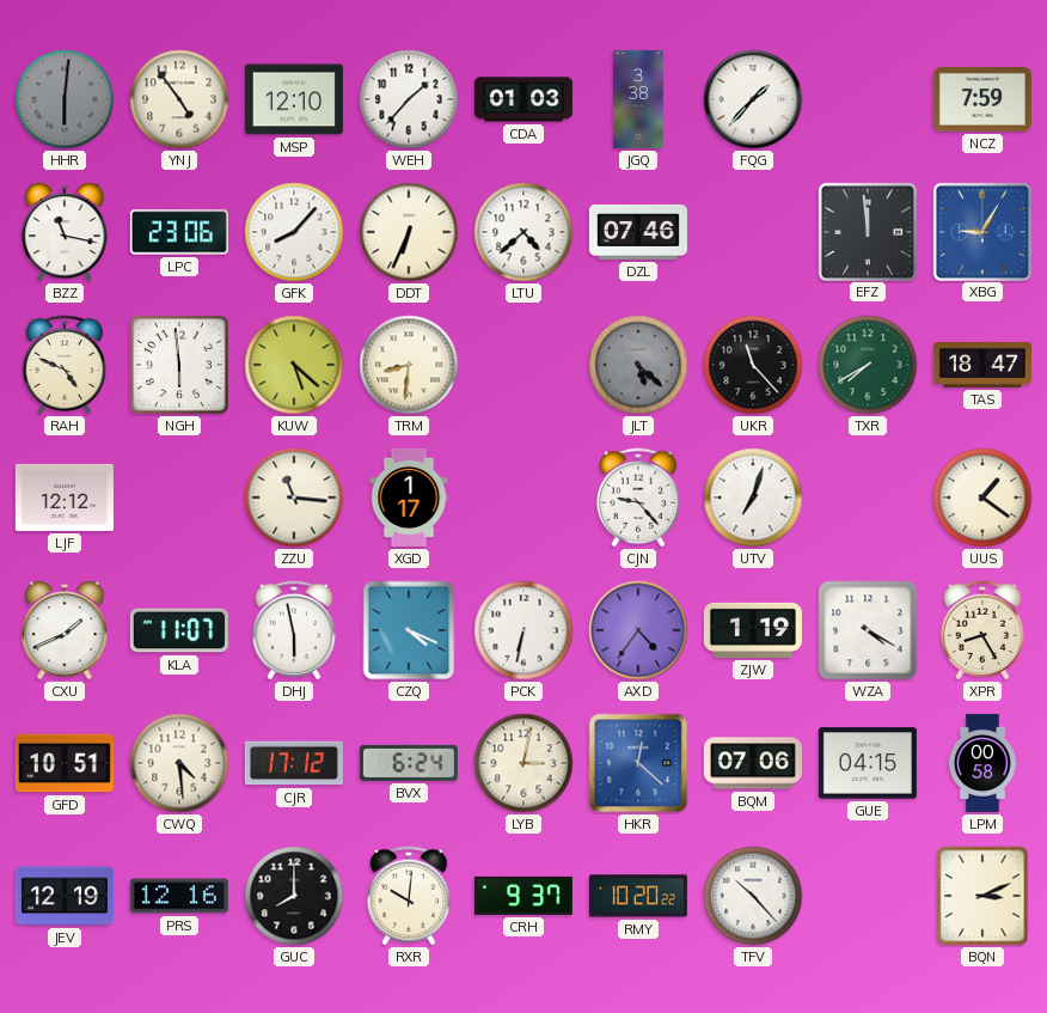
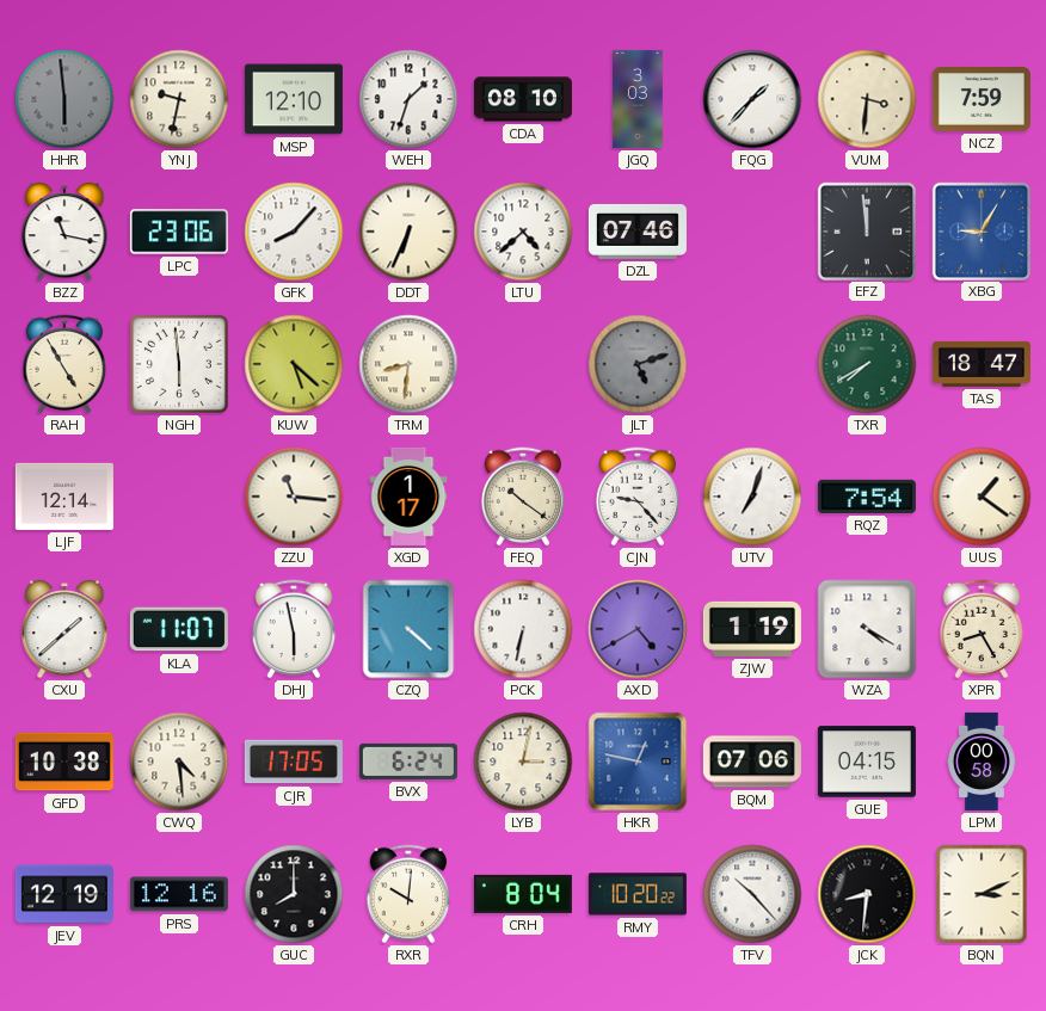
HHR: 6:01 -> 5:59 (64, 99)
YNJ: 4:54 -> 9:32 (179, 99)
WEH: 1:37 -> 1:33 (408, 99)
CDA: 01:03 -> 08:10 (523, 99)
JGQ: 3:38 -> 3:03 (638, 99)
VUM: none -> 3:31 (867, 99)
RAH: 4:49 -> 4:55 (64, 364)
JLT: 5:22 -> 5:12 (638, 364)
UKR: 11:23 -> none (753, 365)
LJF: 12:12 -> 12:14 (64, 497)
FEQ: none -> 10:21 (523, 497)
RQZ: none -> 7:54 (867, 497)
CXU: 1:41 -> 1:38 (64, 630)
CZQ: 4:19 -> 4:22 (408, 629)
AXD: 4:36 -> 4:40 (638, 629)
GFD: 10:51 -> 10:38 (64, 762)
CJR: 17:12 -> 17:05 (294, 762)
HKR: 12:22 -> 12:47 (638, 762)
CRH: 9:37 -> 8:04 (523, 894)
JCK: none -> 8:31 (867, 894)
